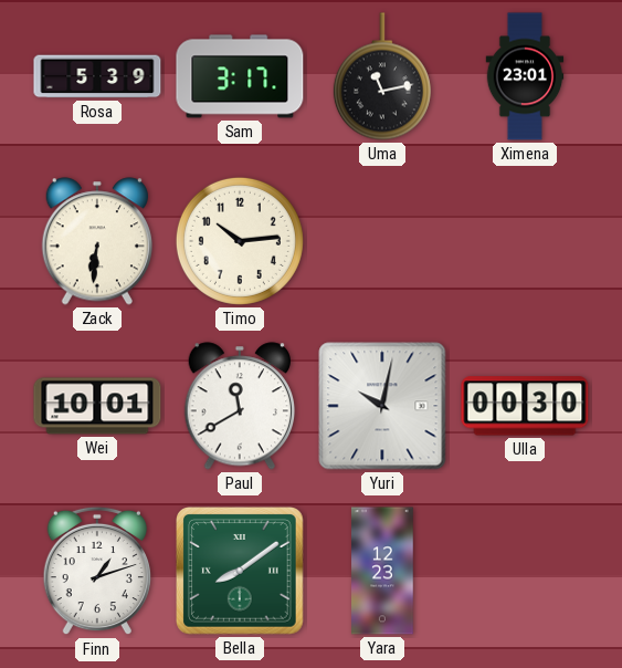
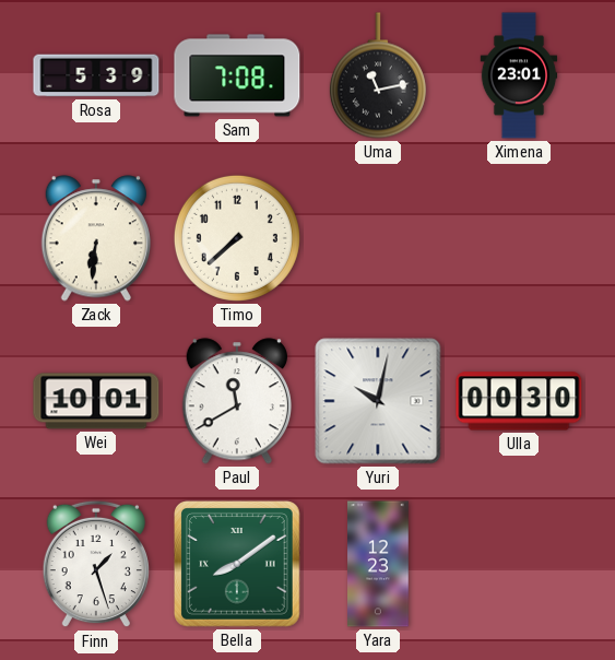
Sam: 3:17 -> 7:08 (237, 75)
Timo: 10:14 -> 7:38 (237, 238)
Finn: 1:12 -> 1:27 (96, 564)
